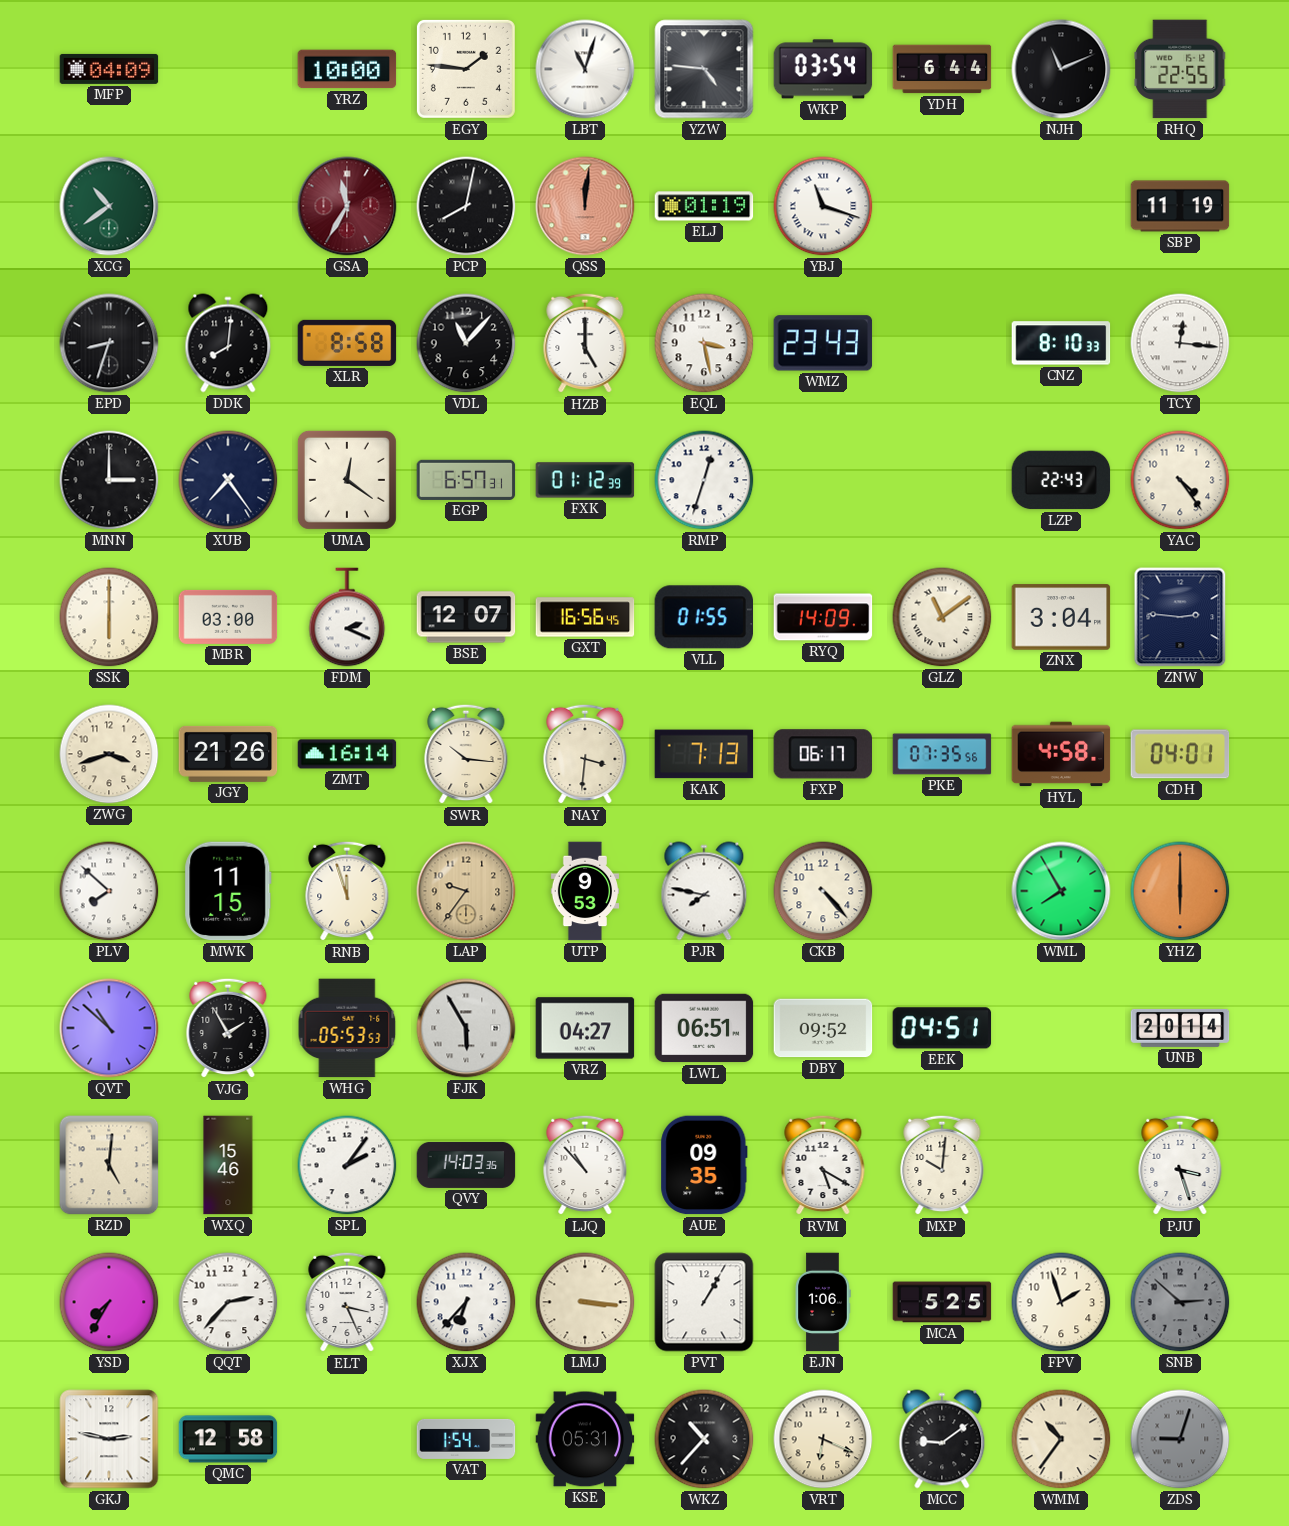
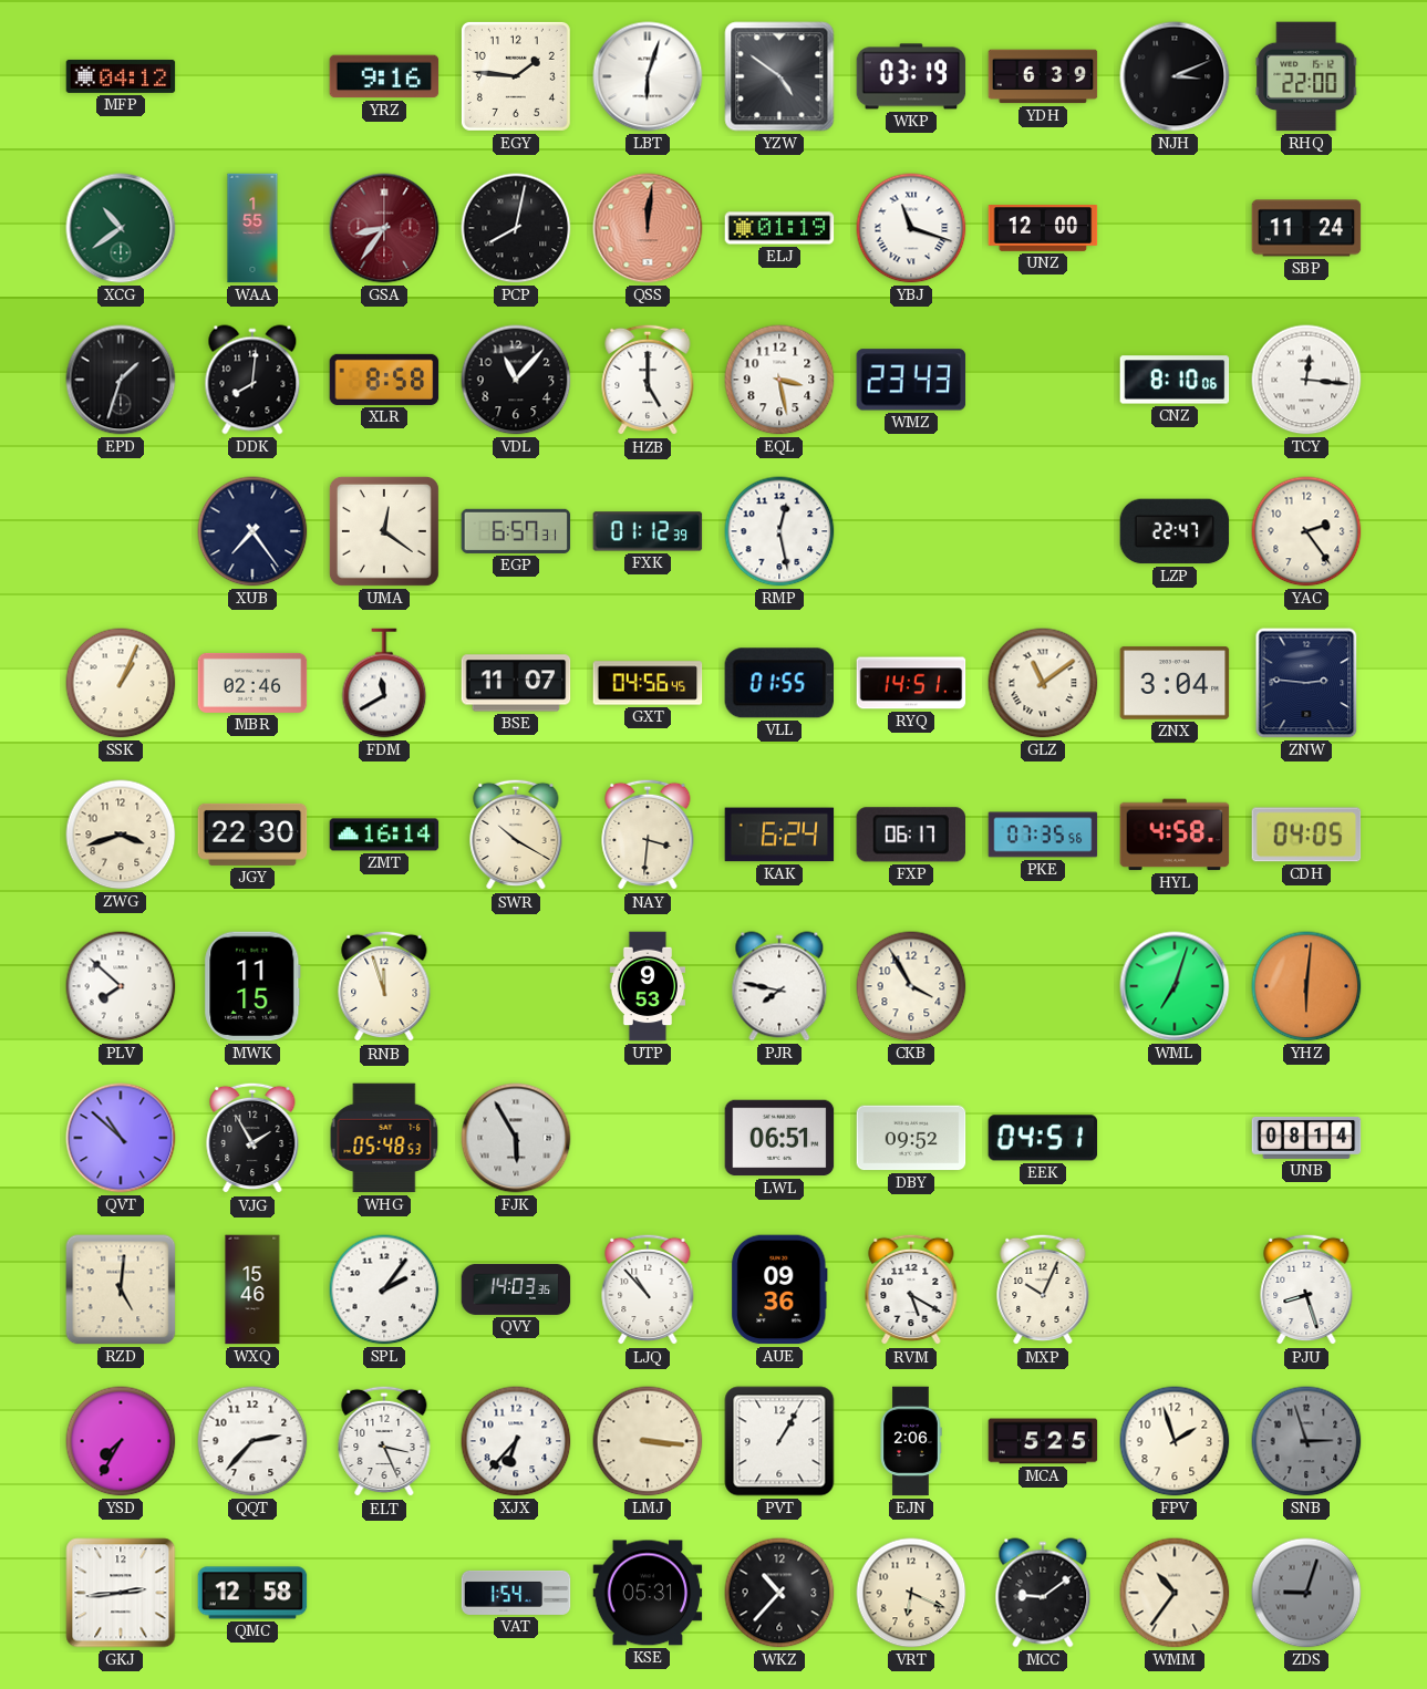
MFP: 04:09 -> 04:12 (121, 76)
YRZ: 10:00 -> 9:16 (384, 76)
LBT: 11:03 -> 6:03 (648, 76)
YZW: 4:46 -> 4:51 (779, 76)
WKP: 03:54 -> 03:19 (911, 76)
YDH: 6:44 -> 6:39 (1043, 76)
NJH: 11:11 -> 3:11 (1175, 76)
RHQ: 22:55 -> 22:00 (1306, 76)
WAA: none -> 1:55 (252, 228)
GSA: 11:35 -> 8:36 (384, 228)
UNZ: none -> 12:00 (1043, 229)
SBP: 11:19 -> 11:24 (1306, 228)
EPD: 8:33 -> 1:33 (121, 380)
CNZ: 8:10:33 -> 8:10:06 (1175, 380)
MNN: 3:00 -> none (109, 480)
RMP: 12:33 -> 12:28 (779, 531)
LZP: 22:43 -> 22:47 (1175, 531)
YAC: 4:24 -> 2:24 (1306, 531)
SSK: 6:00 -> 1:04 (121, 683)
MBR: 03:00 -> 02:46 (252, 683)
FDM: 2:19 -> 11:40 (384, 683)
BSE: 12:07 -> 11:07 (516, 683)
GXT: 16:56 -> 04:56 (648, 683)
RYQ: 14:09 -> 14:51 (911, 683)
JGY: 21:26 -> 22:30 (252, 835)
SWR: 10:16 -> 10:20 (516, 835)
KAK: 7:13 -> 6:24 (779, 835)
CDH: 04:01 -> 04:05 (1306, 835)
LAP: 9:36 -> none (466, 891)
CKB: 4:23 -> 3:55 (911, 986)
WML: 7:55 -> 7:03 (1175, 986)
YHZ: 6:00 -> 6:01 (1306, 986)
WHG: 05:53 -> 05:48 (384, 1138)
VRZ: 04:27 -> none (585, 1028)
UNB: 20:14 -> 08:14 (1306, 1138)
AUE: 09:35 -> 09:36 (779, 1289)
MXP: 10:01 -> 10:04 (1043, 1289)
PJU: 3:27 -> 8:27 (1306, 1289)
EJN: 1:06 -> 2:06 (911, 1441)
SNB: 2:52 -> 2:57 (1306, 1441)
GKJ: 2:47 -> 2:44 (121, 1593)
